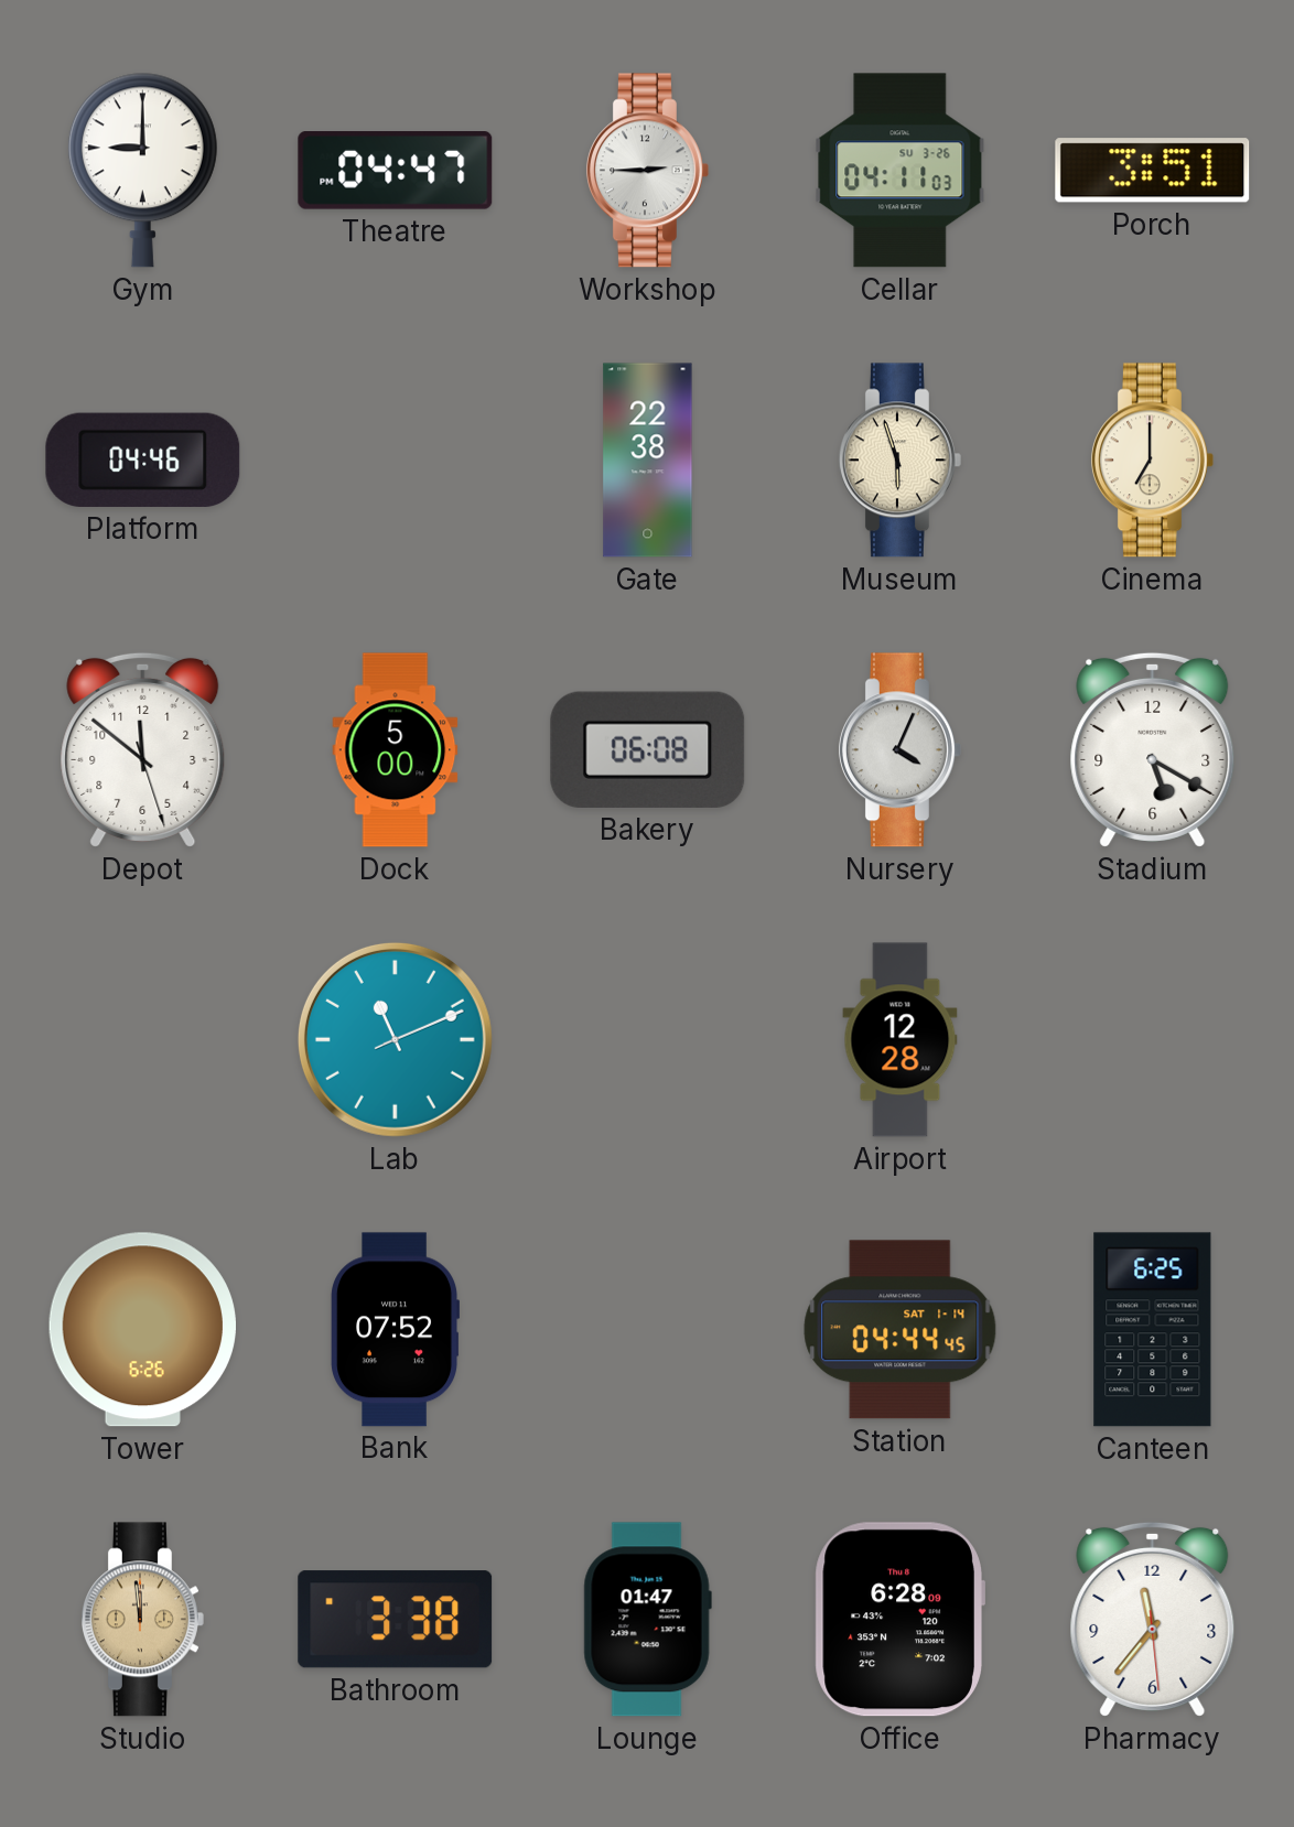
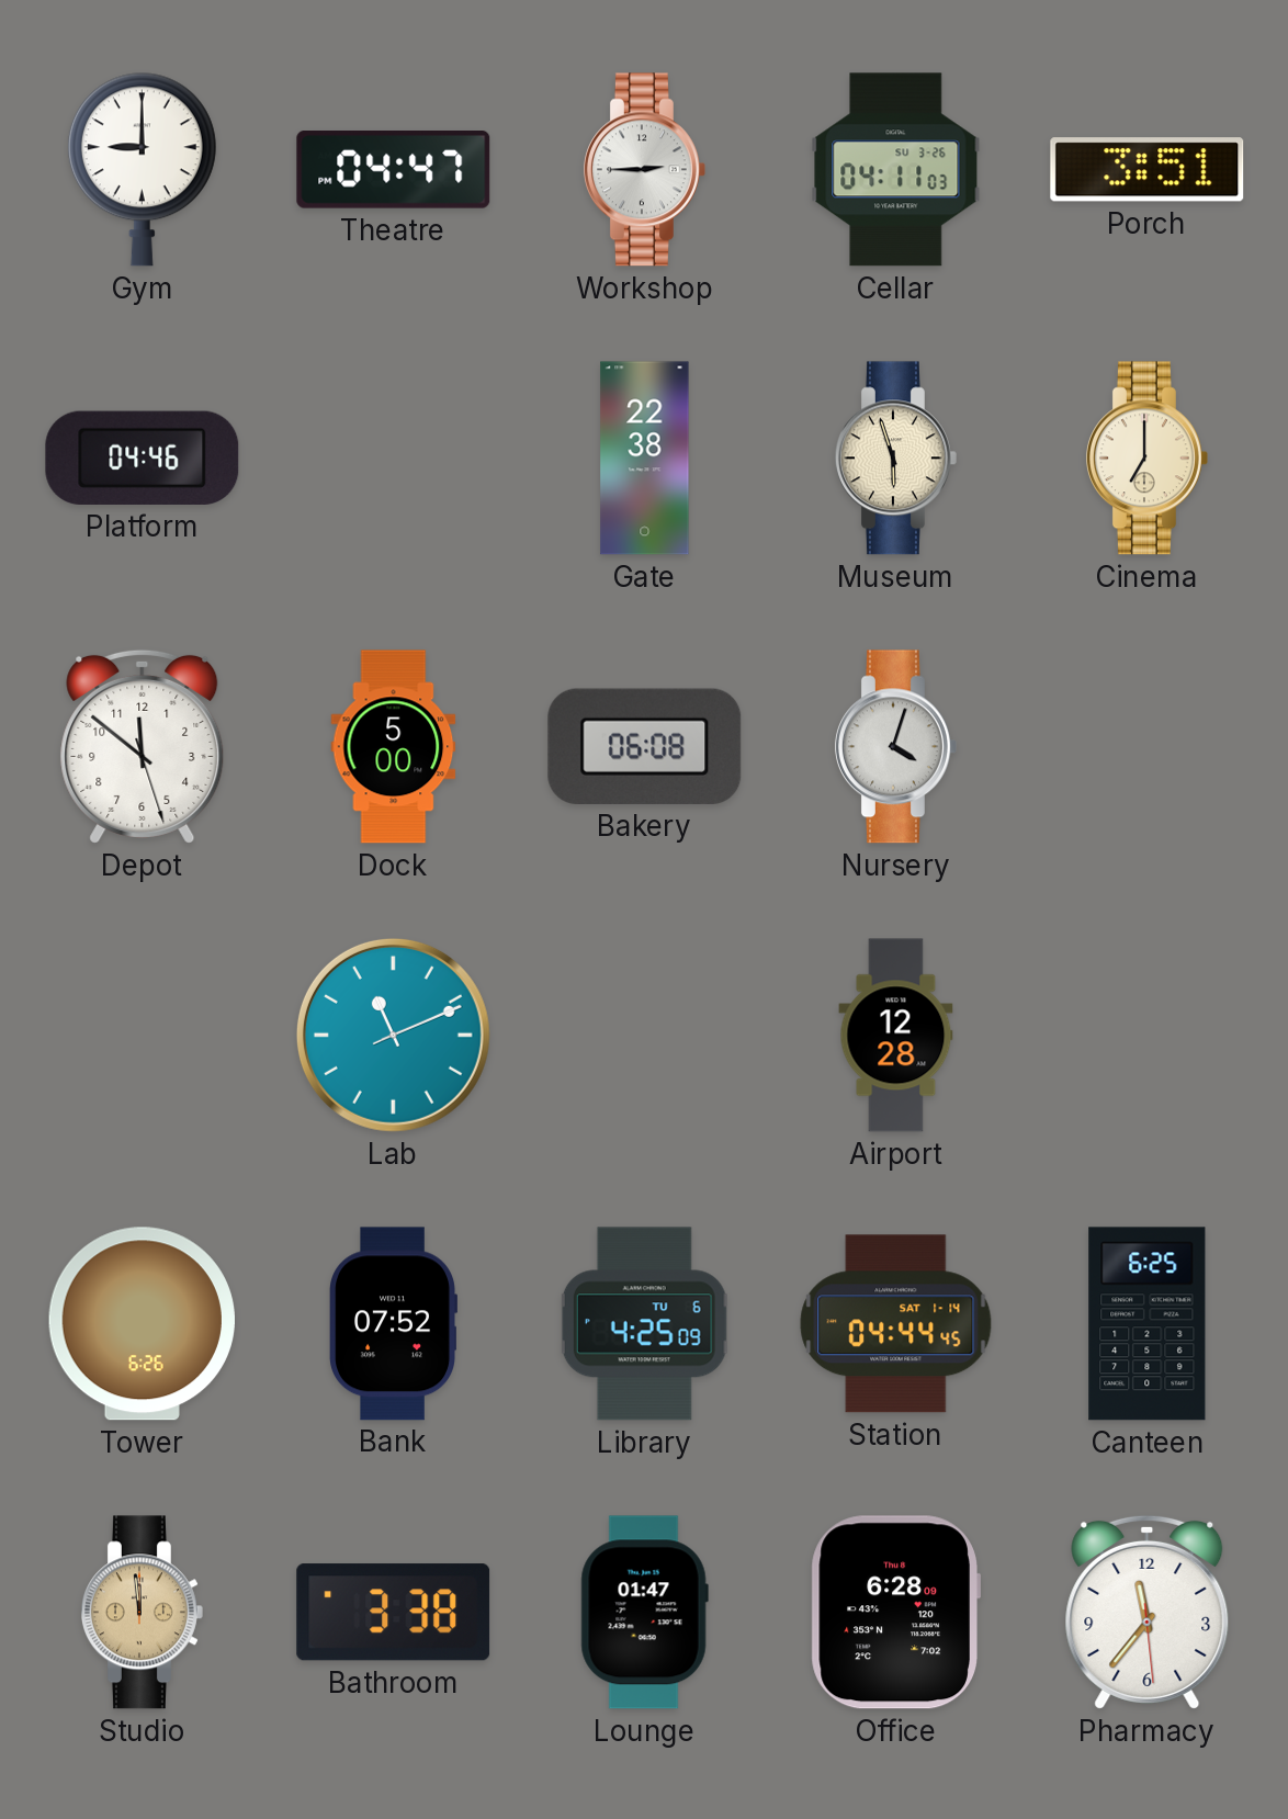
Nursery: 4:04 -> 4:03 (895, 747)
Stadium: 5:20 -> none (1153, 749)
Library: none -> 4:25 (645, 1324)
